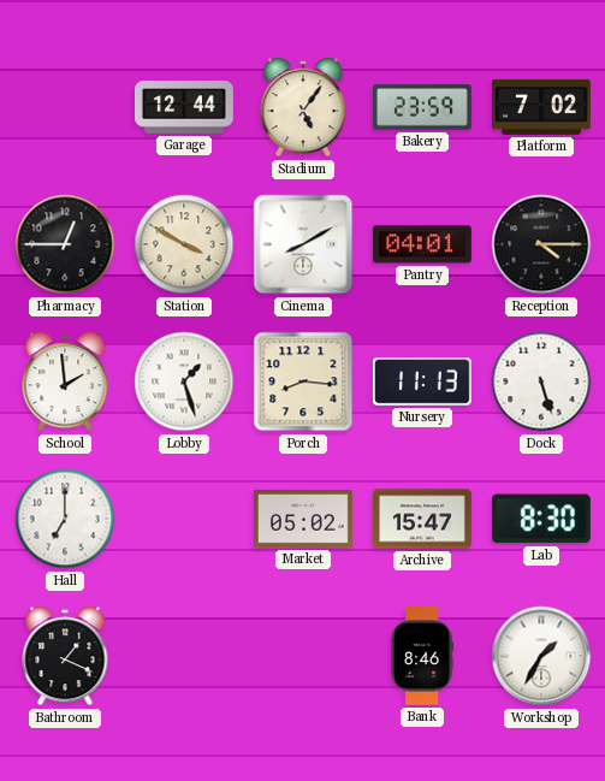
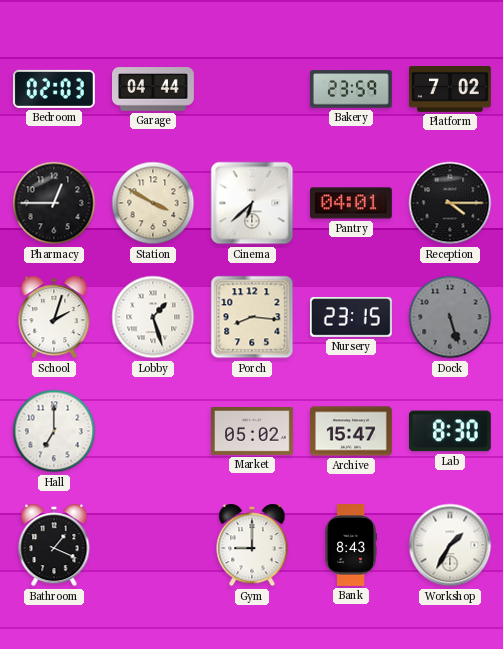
Bedroom: none -> 02:03 (54, 89)
Garage: 12:44 -> 04:44 (154, 89)
Stadium: 5:06 -> none (303, 107)
Cinema: 8:10 -> 6:38 (252, 203)
School: 1:59 -> 2:03 (54, 317)
Nursery: 11:13 -> 23:15 (351, 318)
Dock dial: white -> grey (450, 317)
Gym: none -> 9:00 (252, 545)
Bank: 8:46 -> 8:43 (351, 546)
